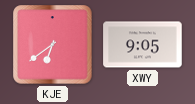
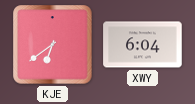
XWY: 9:05 -> 6:04 (143, 45)
